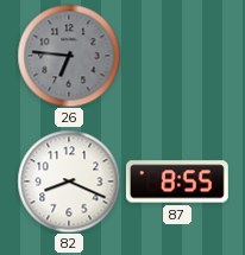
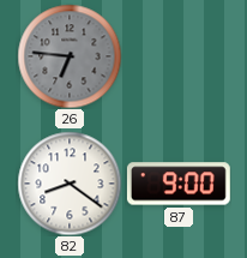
82: 8:19 -> 8:21 (70, 184)
87: 8:55 -> 9:00 (179, 184)
